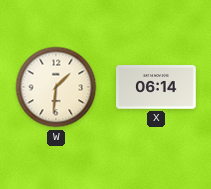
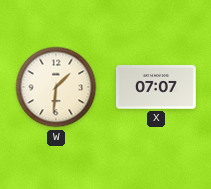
X: 06:14 -> 07:07 (156, 87)
